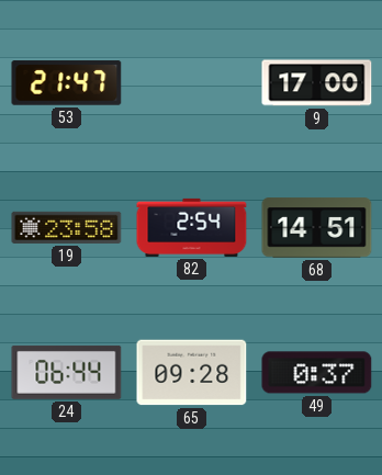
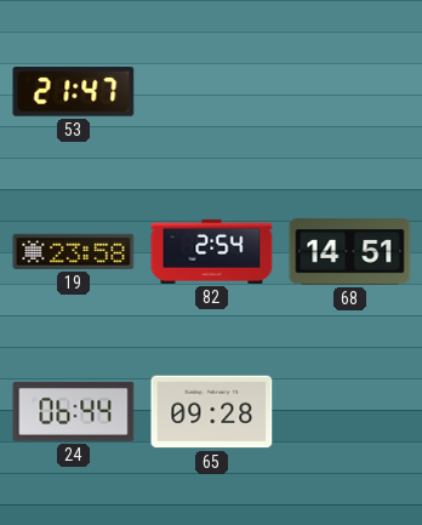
9: 17:00 -> none (317, 83)
49: 0:37 -> none (317, 373)
